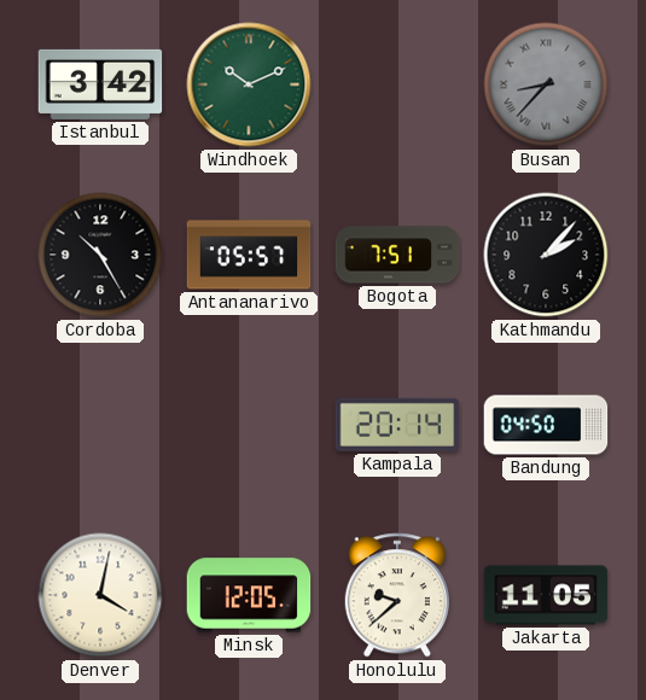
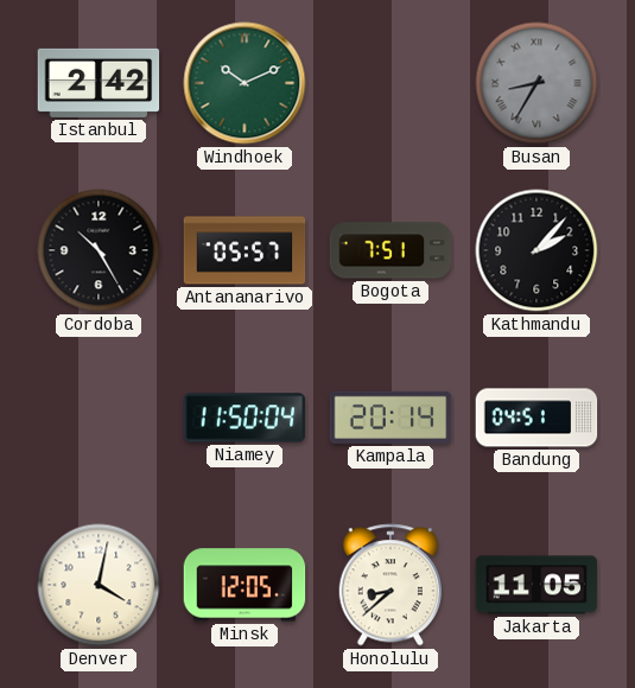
Istanbul: 3:42 -> 2:42 (99, 83)
Busan: 8:37 -> 8:35 (536, 83)
Niamey: none -> 11:50 (245, 418)
Bandung: 04:50 -> 04:51 (536, 418)
Honolulu: 9:38 -> 8:38 (389, 585)
